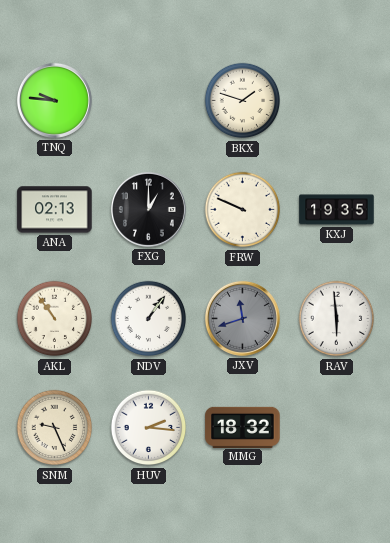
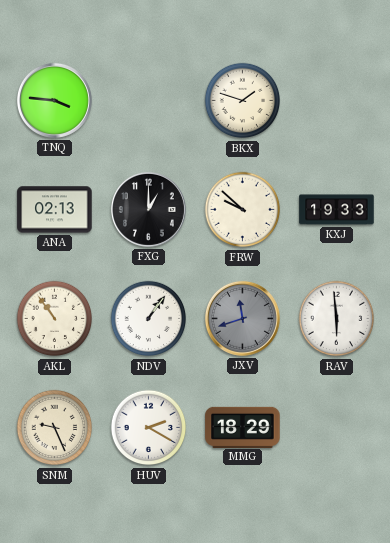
TNQ: 9:46 -> 3:46 (54, 100)
FRW: 9:49 -> 9:52 (243, 210)
KXJ: 19:35 -> 19:33 (337, 210)
HUV: 2:16 -> 2:20 (149, 428)
MMG: 18:32 -> 18:29 (243, 427)
